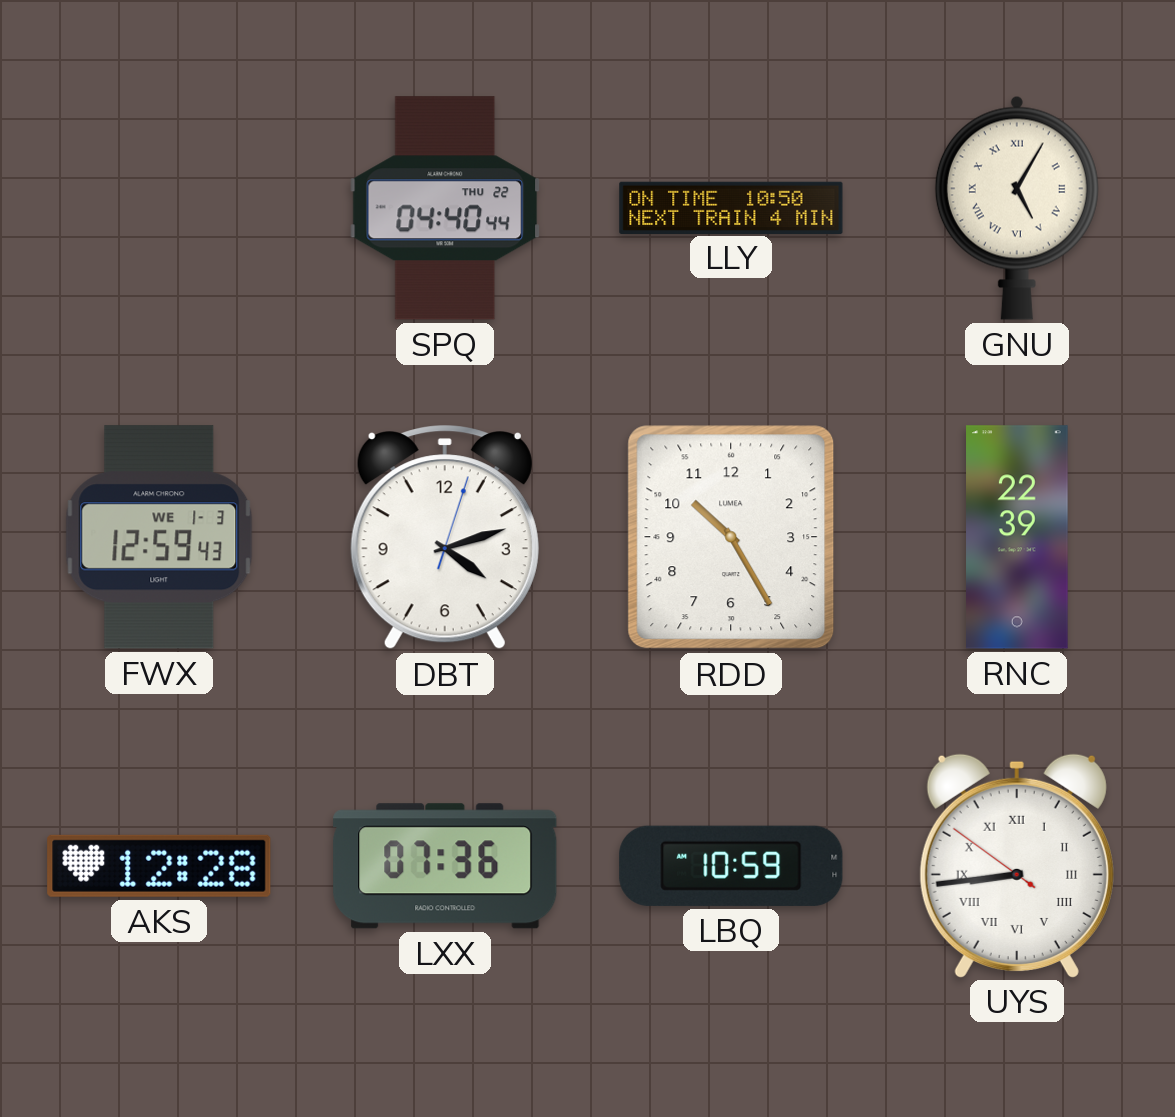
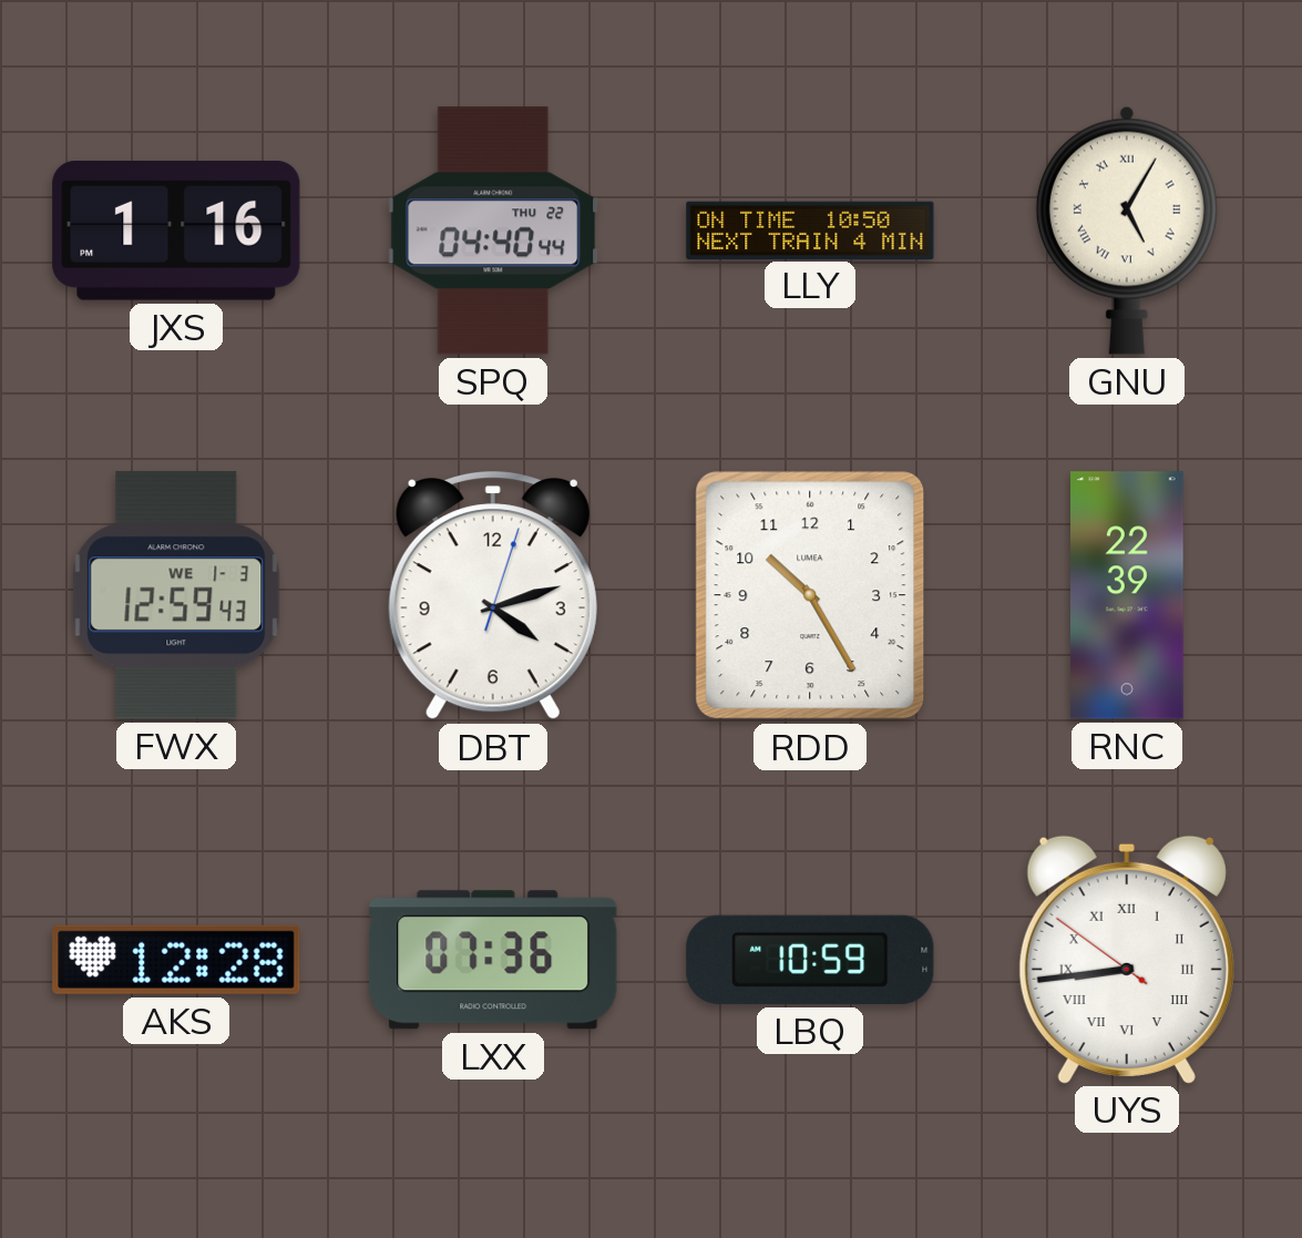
JXS: none -> 1:16 (176, 232)
